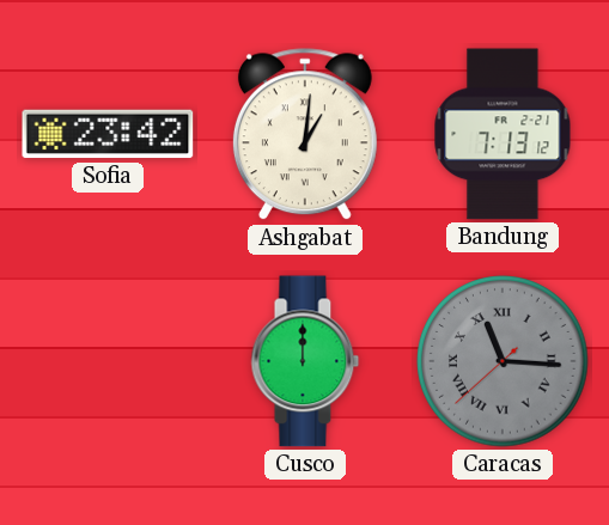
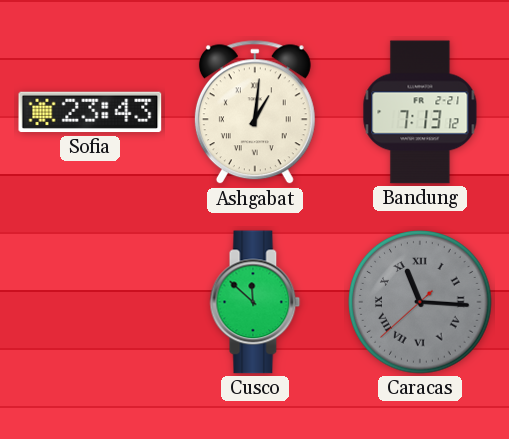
Sofia: 23:42 -> 23:43 (90, 112)
Cusco: 12:00 -> 11:52 (255, 302)
